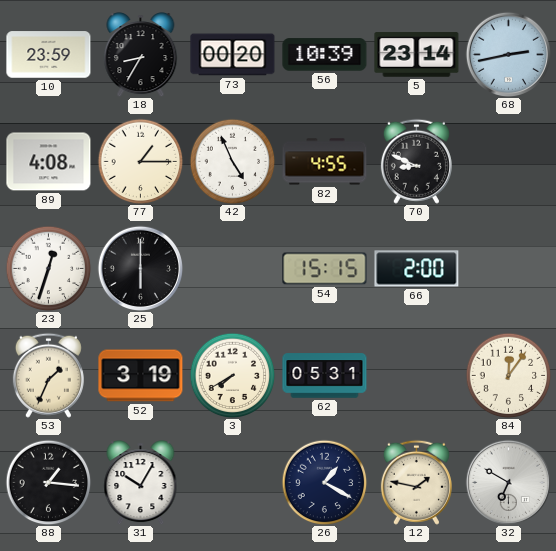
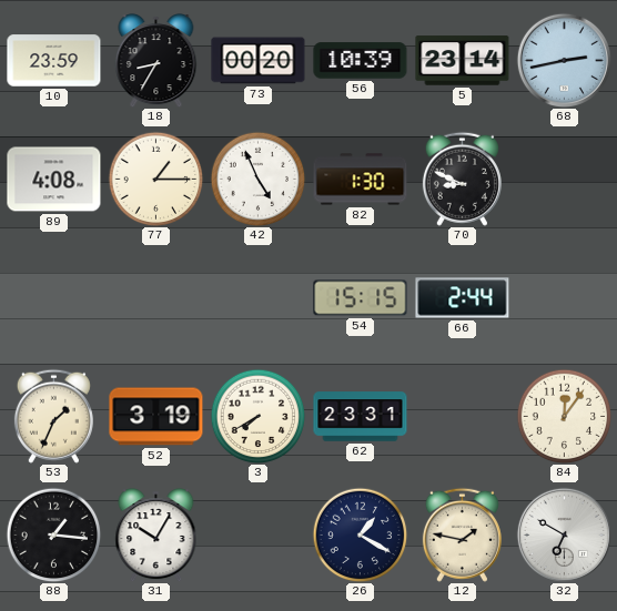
82: 4:55 -> 1:30 (361, 180)
23: 12:33 -> none (48, 268)
25: 6:00 -> none (140, 268)
66: 2:00 -> 2:44 (463, 298)
62: 05:31 -> 23:31 (361, 417)
